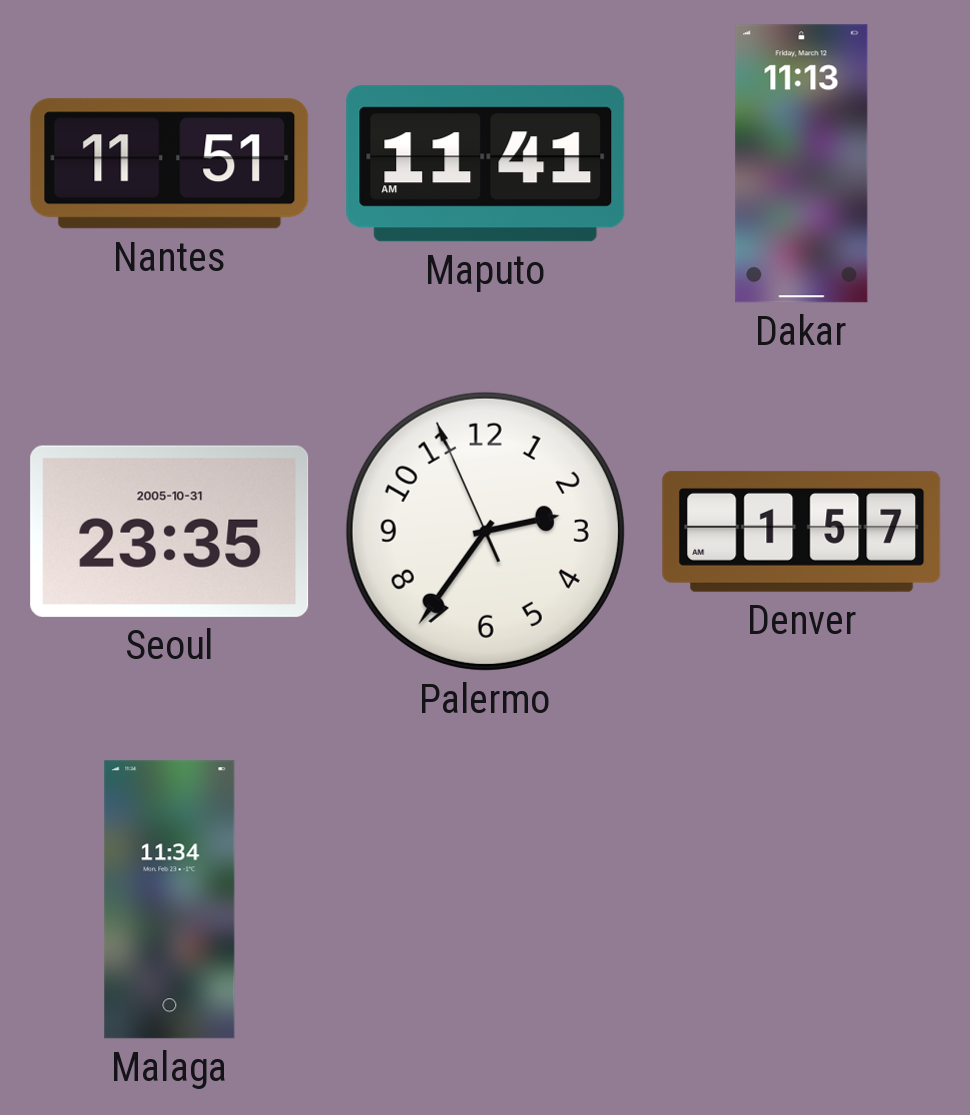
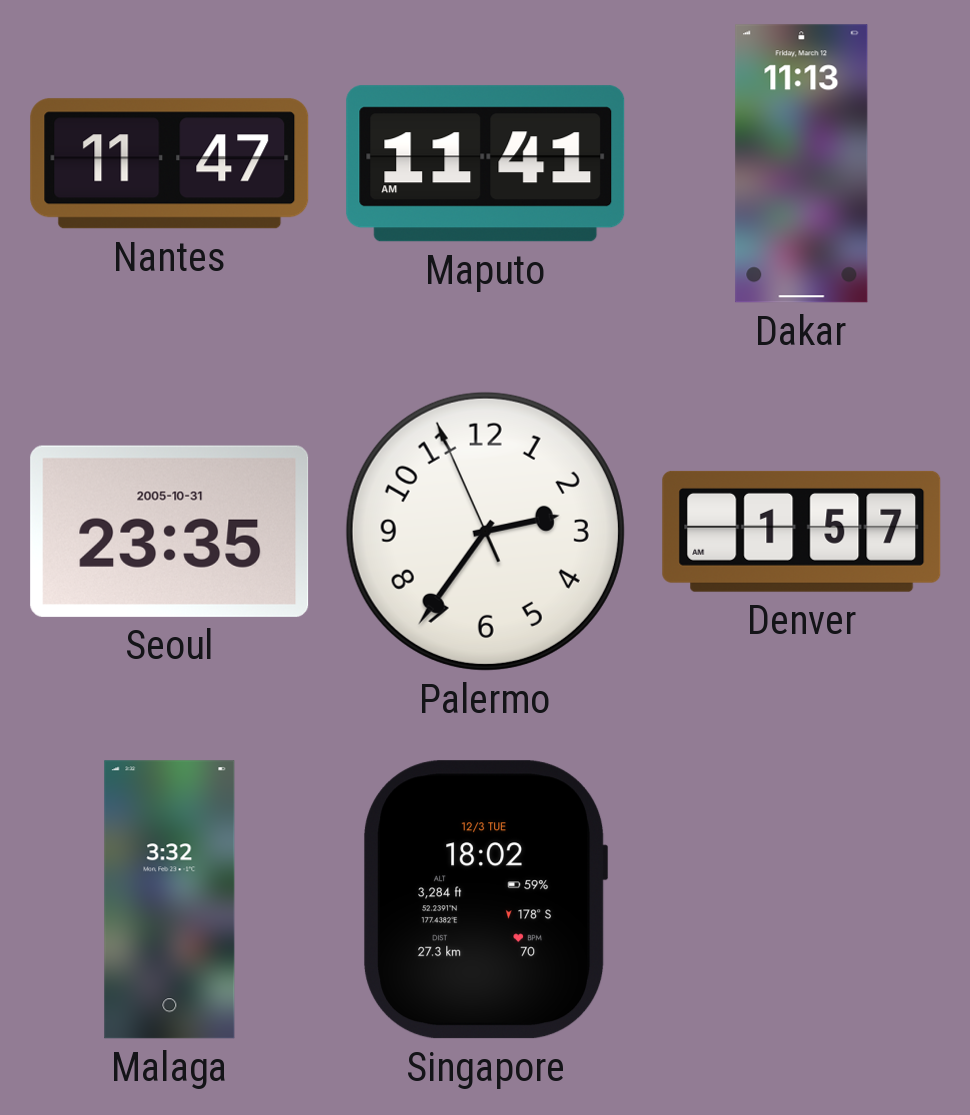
Nantes: 11:51 -> 11:47 (170, 164)
Malaga: 11:34 -> 3:32 (170, 900)
Singapore: none -> 18:02 (486, 900)
